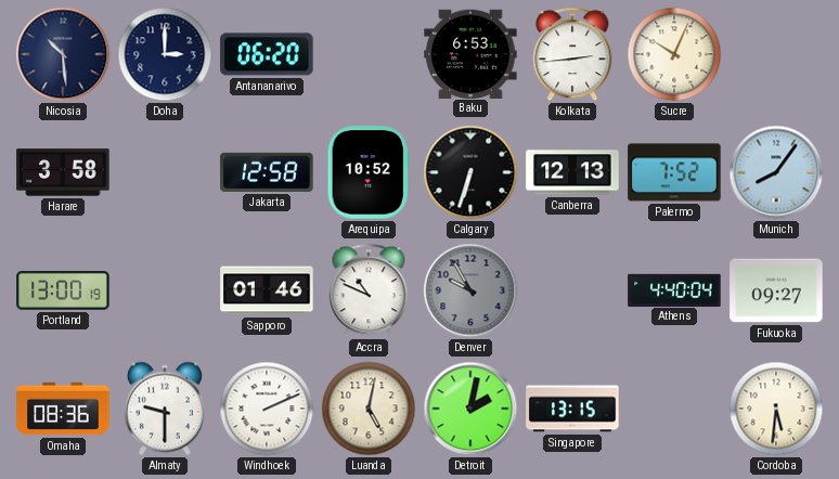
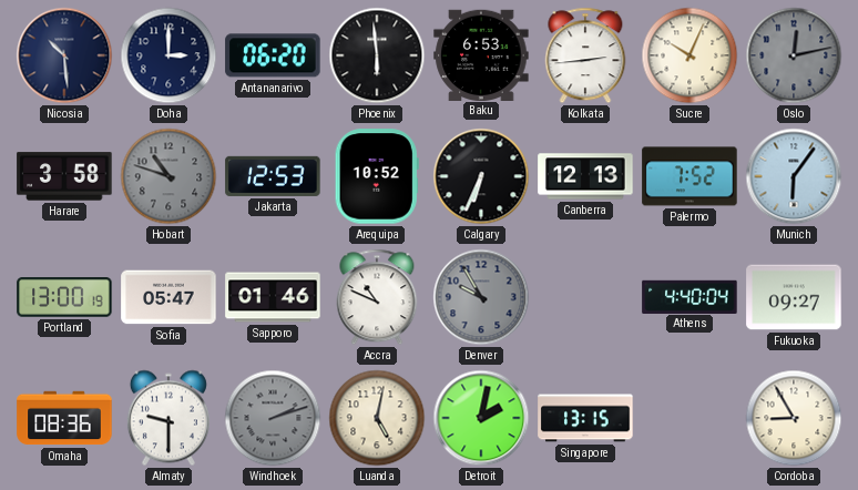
Phoenix: none -> 5:59 (377, 55)
Oslo: none -> 12:13 (794, 55)
Hobart: none -> 10:48 (168, 176)
Jakarta: 12:58 -> 12:53 (273, 176)
Calgary: 6:33 -> 6:34 (481, 176)
Munich: 8:06 -> 6:06 (794, 176)
Sofia: none -> 05:47 (168, 297)
Windhoek: 2:11 -> 2:12 (273, 418)
Windhoek dial: white -> grey (273, 418)
Cordoba: 5:31 -> 8:55 (794, 418)
